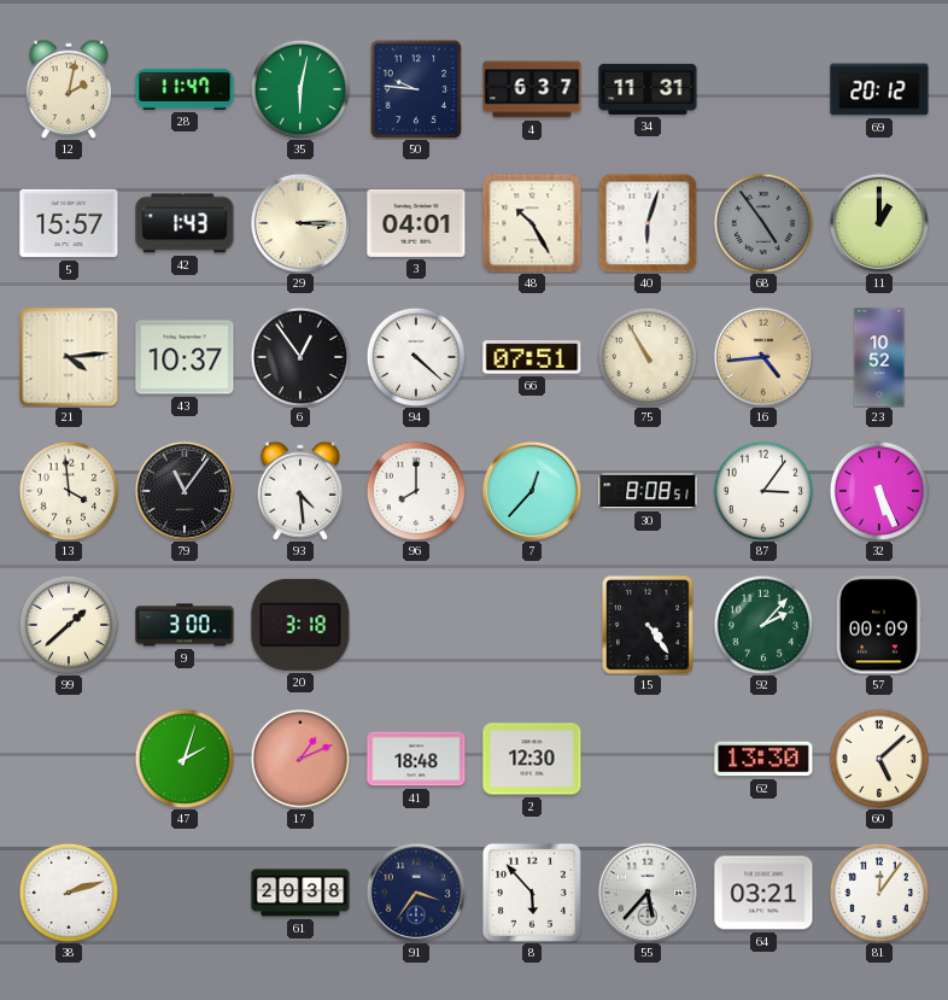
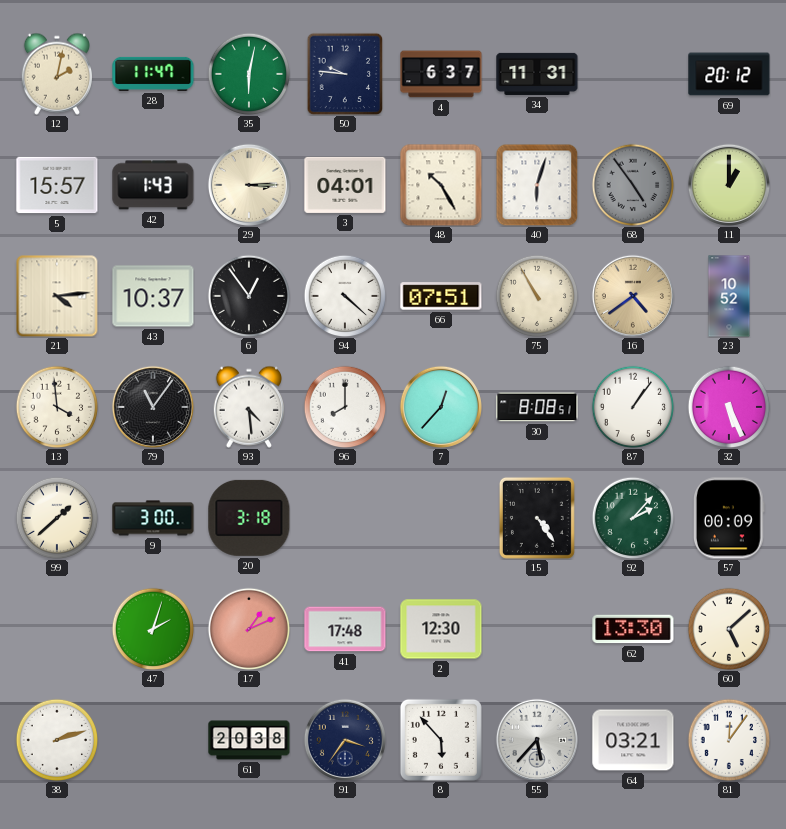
16: 4:44 -> 4:39 (633, 296)
87: 3:06 -> 1:06 (633, 407)
41: 18:48 -> 17:48 (345, 629)
